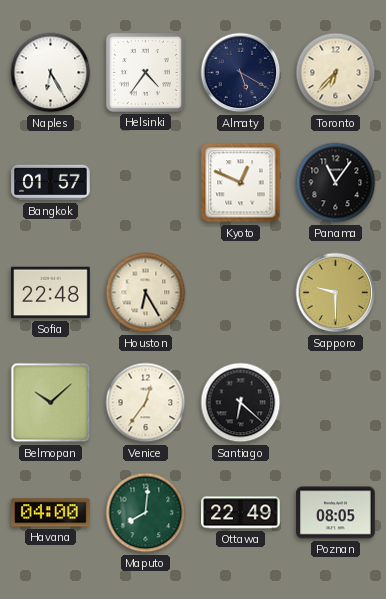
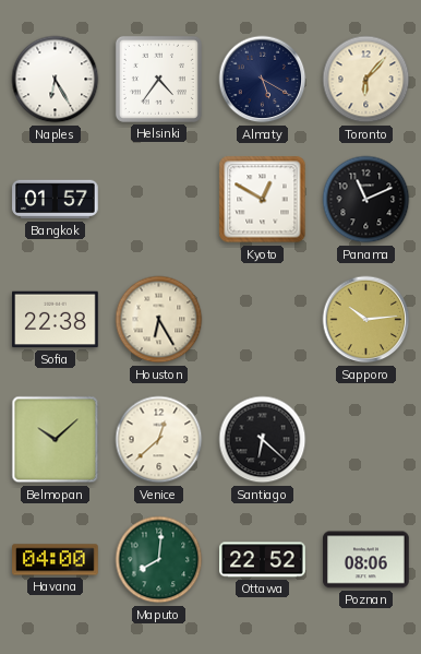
Toronto: 6:37 -> 6:07 (366, 80)
Kyoto: 12:49 -> 12:50 (263, 200)
Panama: 11:06 -> 11:11 (366, 200)
Sofia: 22:48 -> 22:38 (56, 320)
Sapporo: 9:30 -> 10:14 (366, 320)
Venice: 12:36 -> 12:38 (159, 440)
Ottawa: 22:49 -> 22:52 (263, 560)
Poznan: 08:05 -> 08:06 (366, 560)
